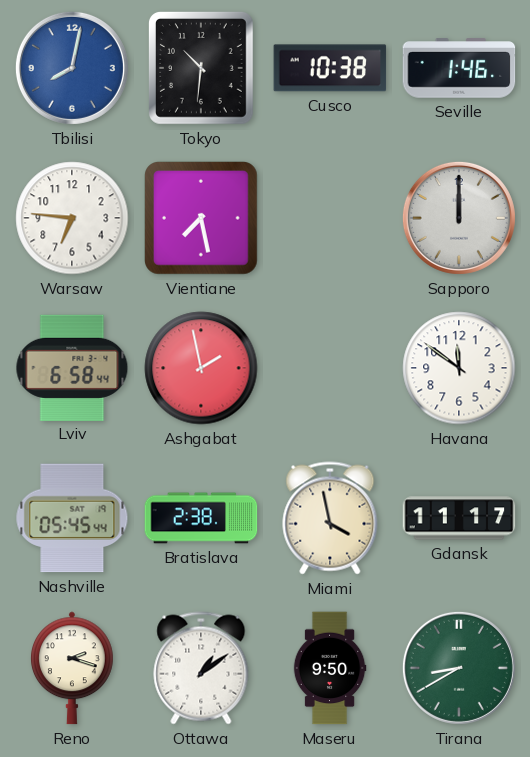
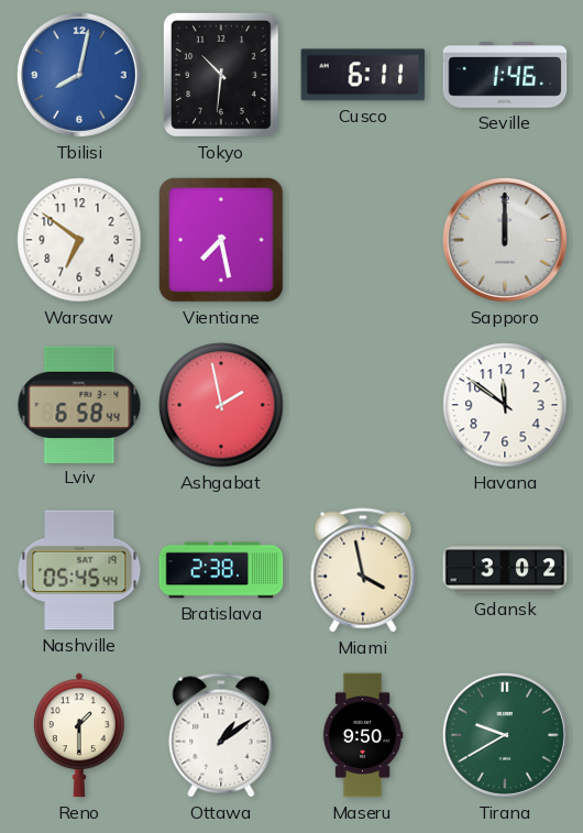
Cusco: 10:38 -> 6:11 (363, 75)
Warsaw: 6:46 -> 6:51 (79, 240)
Gdansk: 11:17 -> 3:02 (505, 570)
Reno: 2:18 -> 1:30 (79, 735)
Tirana: 8:40 -> 9:40 (505, 735)
